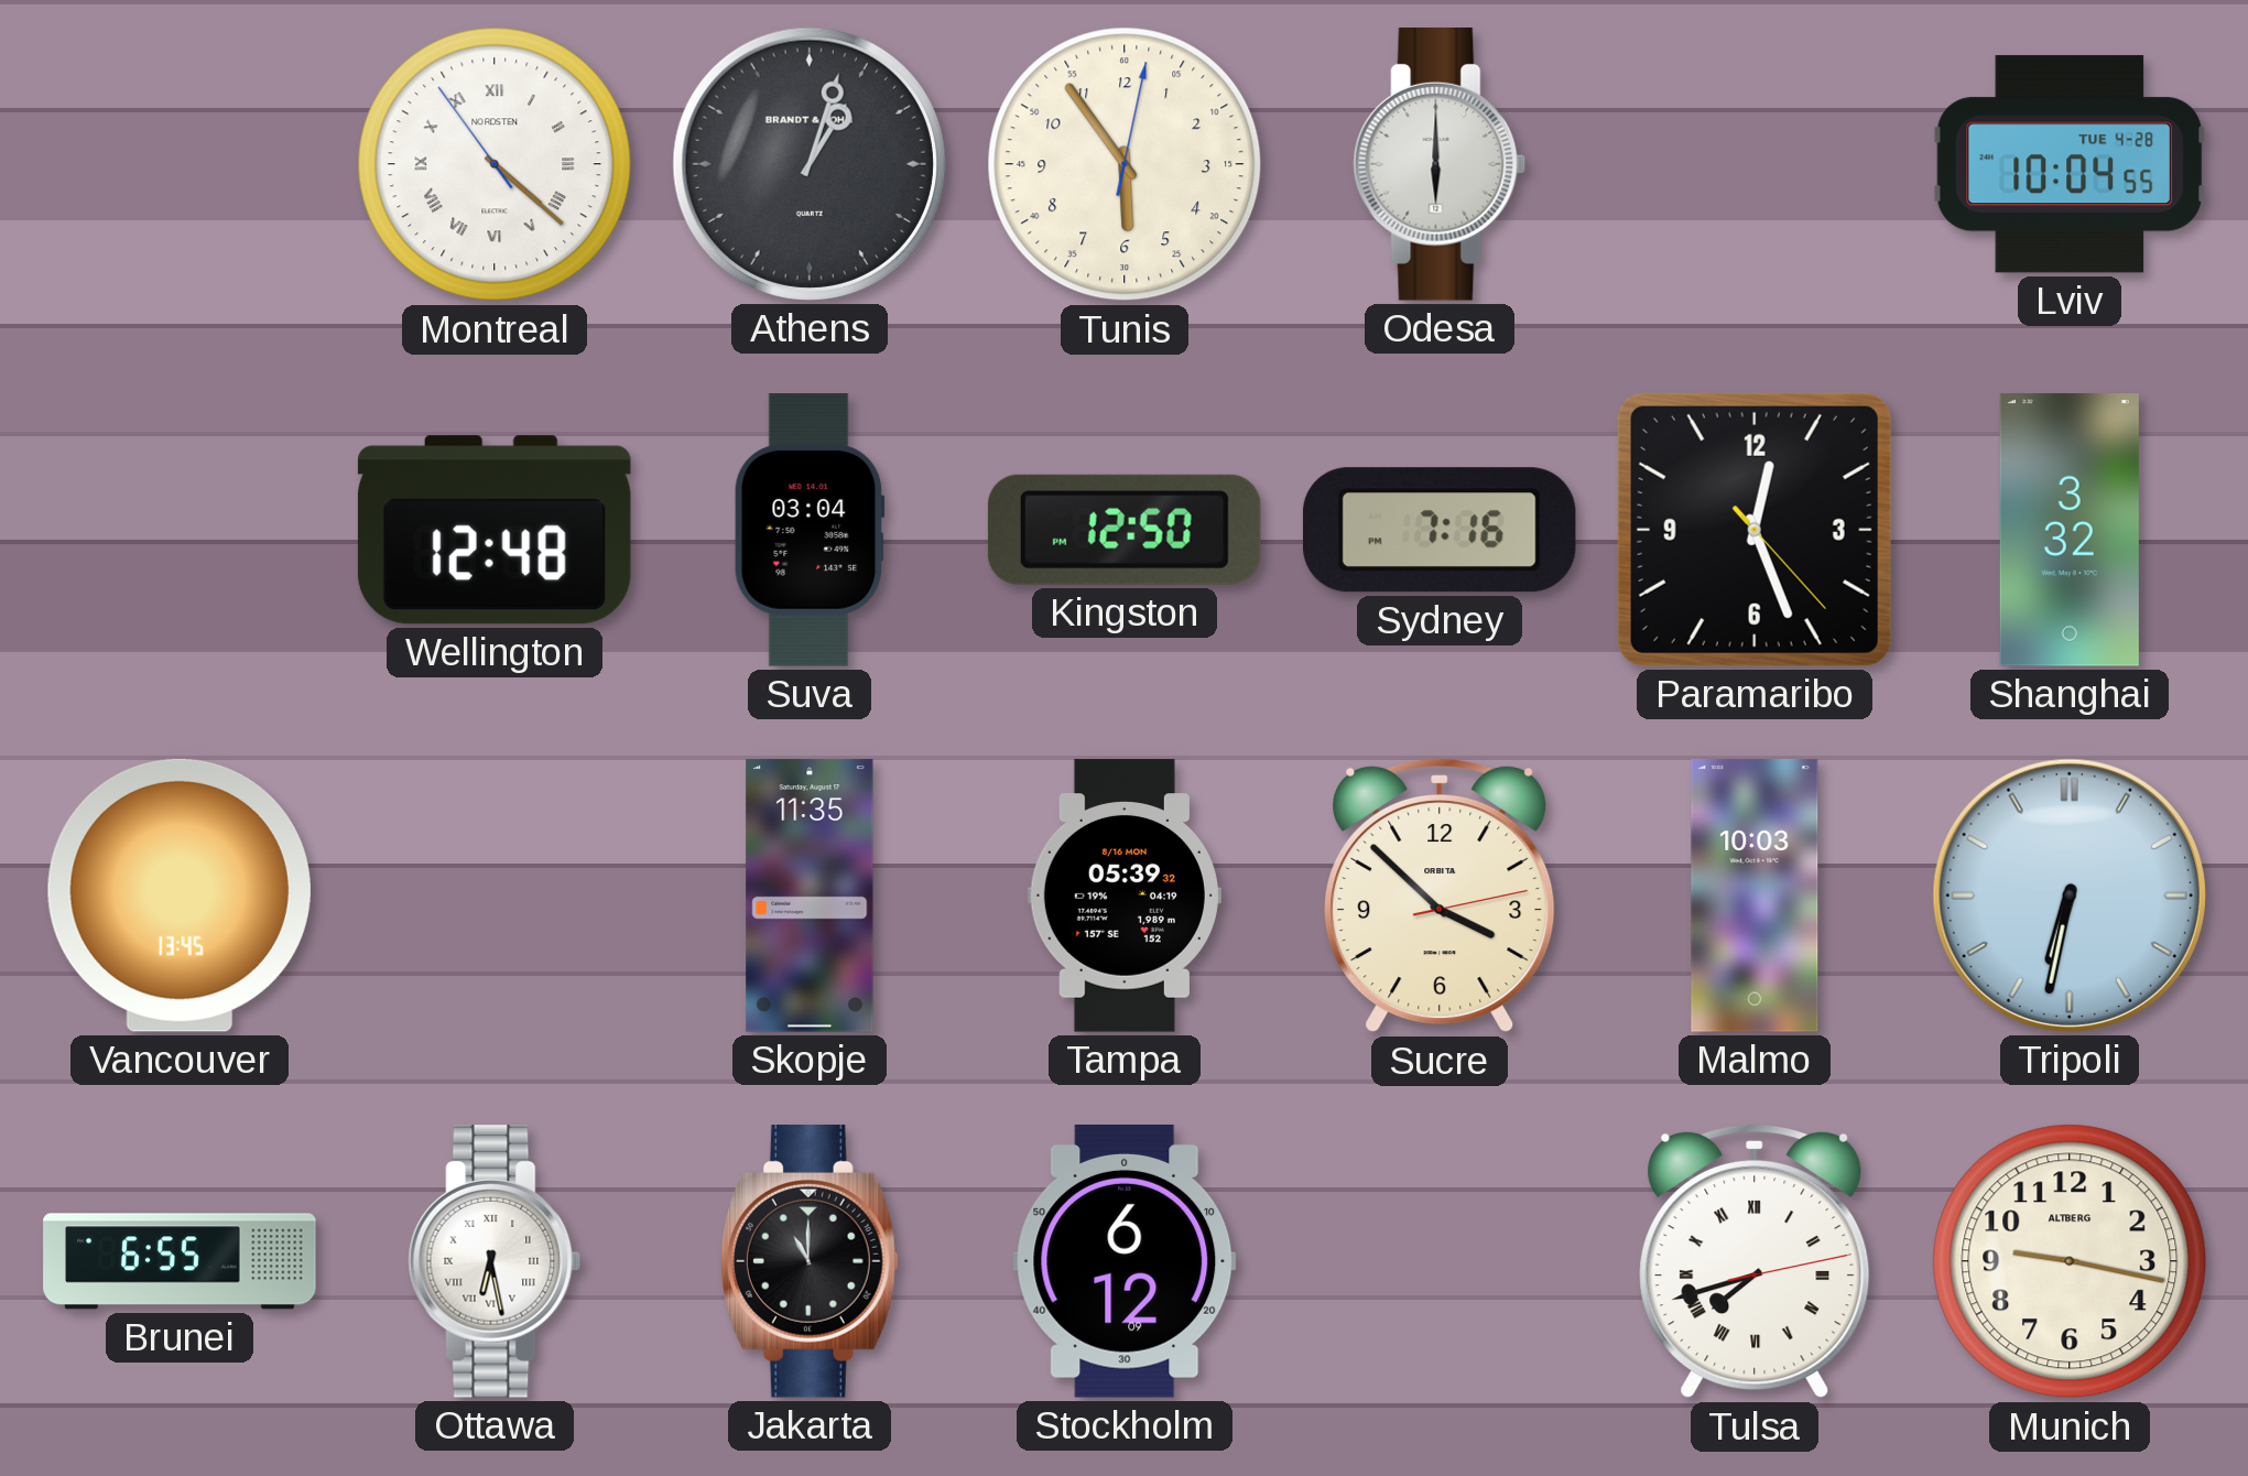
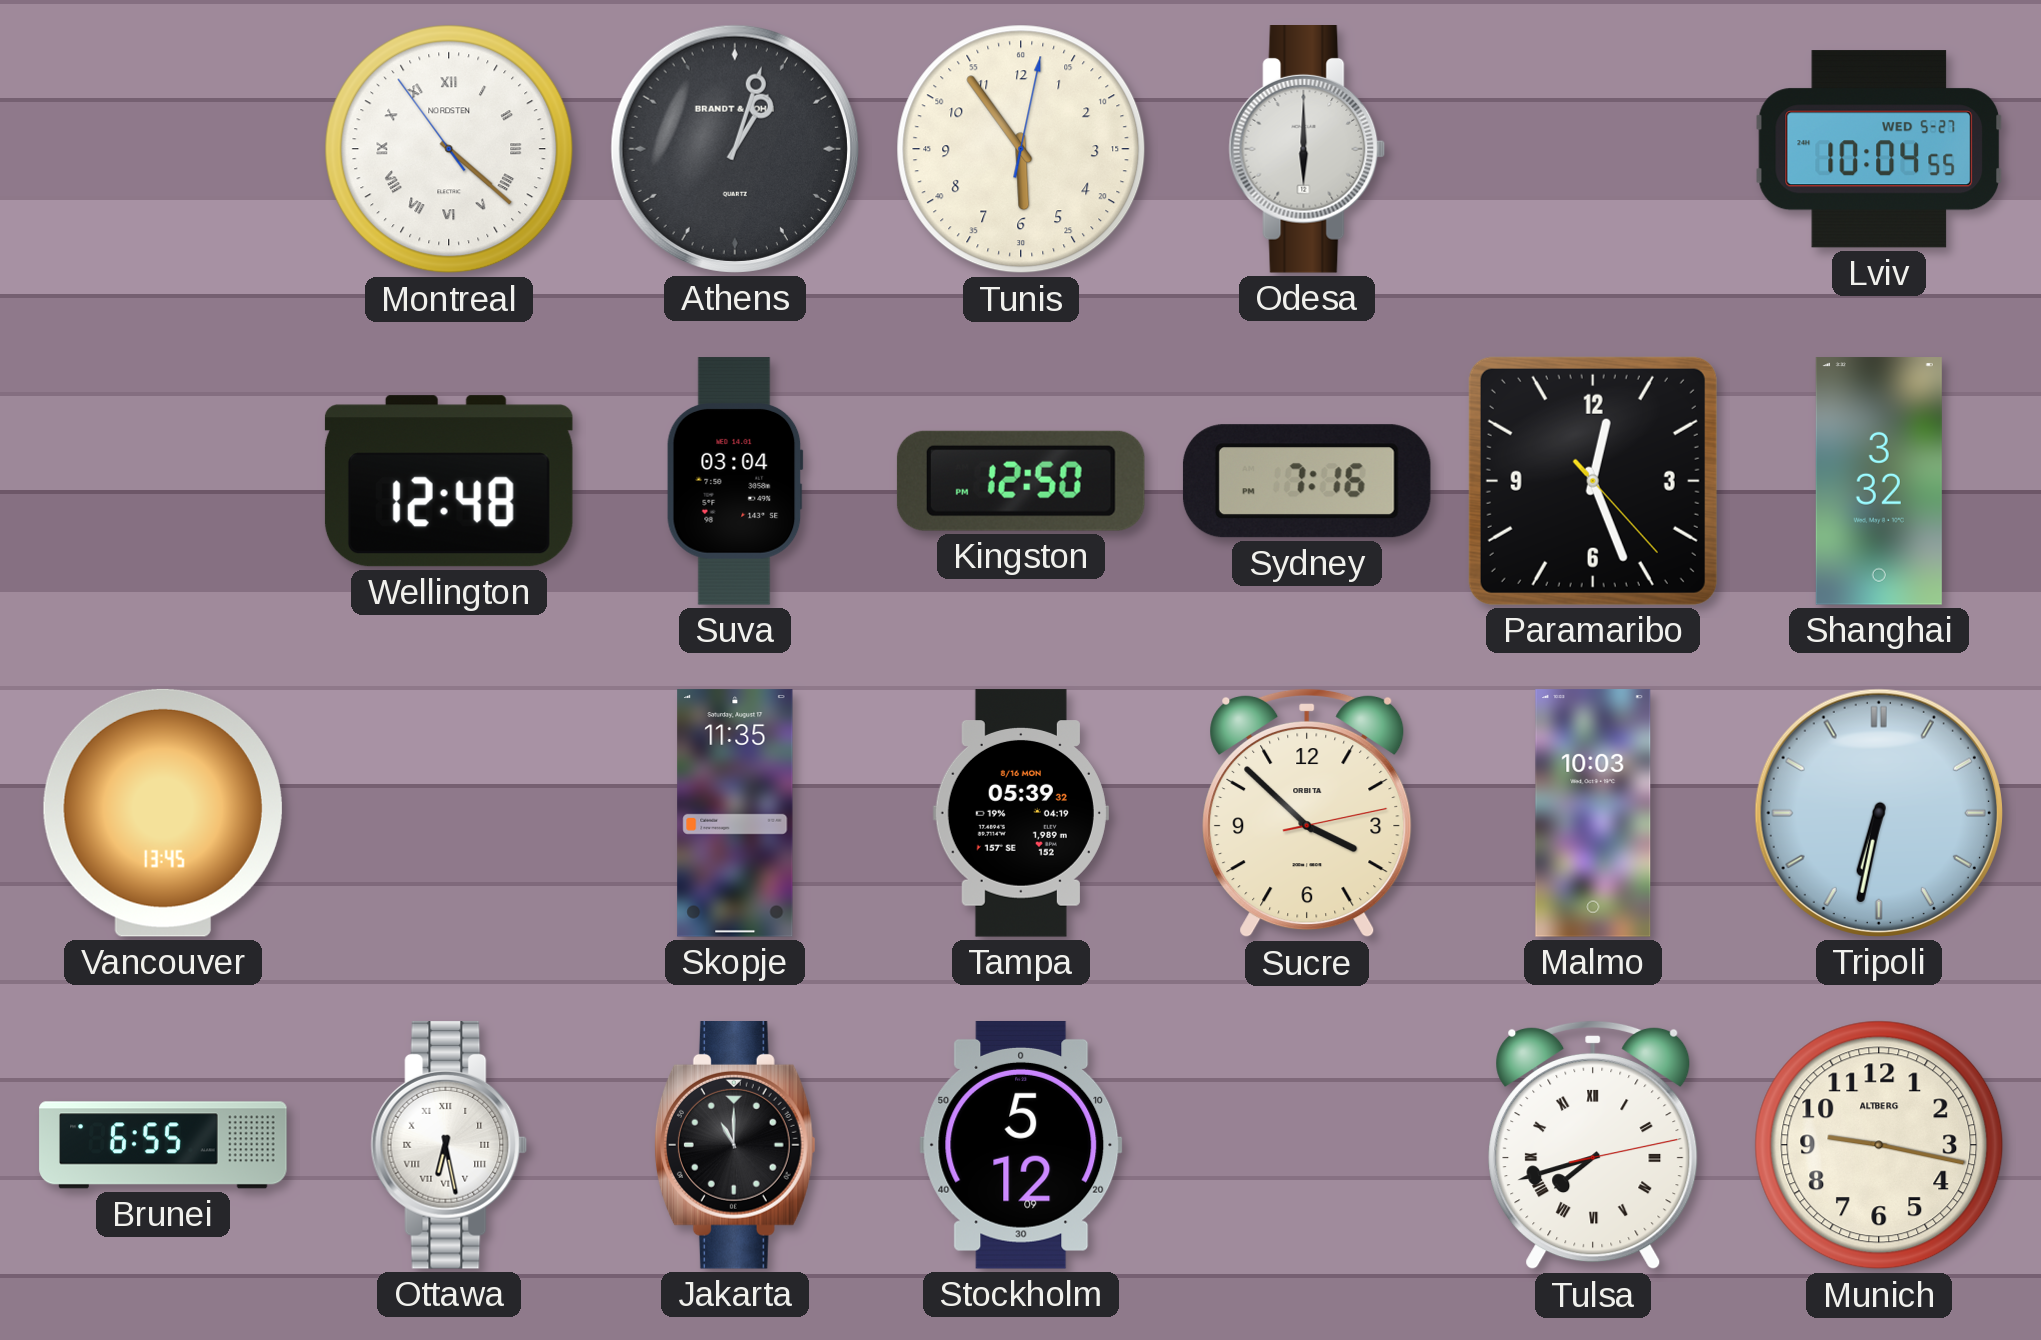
Lviv date: TUE 4-28 -> WED 5-27 (1879, 149)
Stockholm: 6:12 -> 5:12 (1021, 1145)
